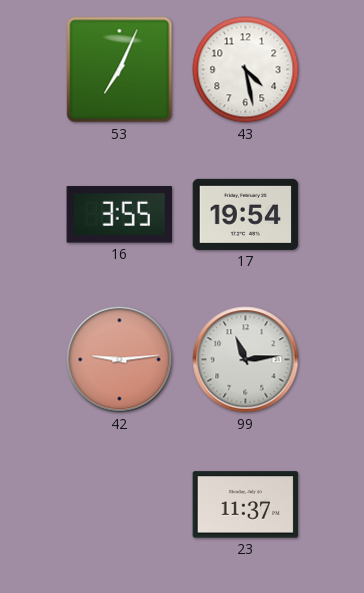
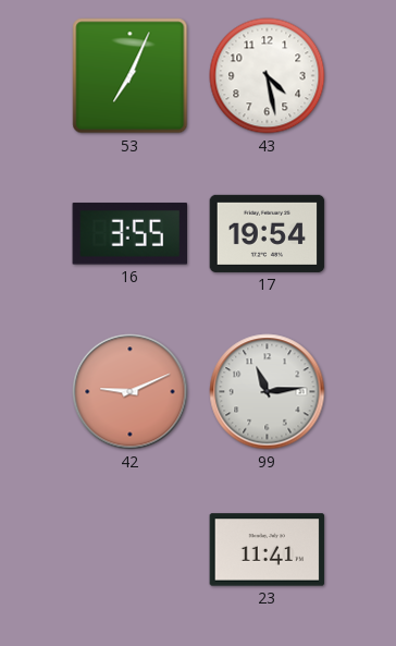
42: 9:14 -> 9:11 (131, 392)
23: 11:37 -> 11:41 (268, 550)
